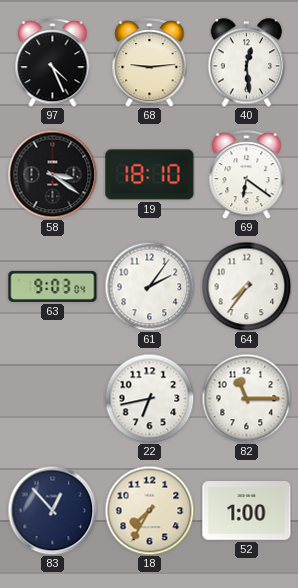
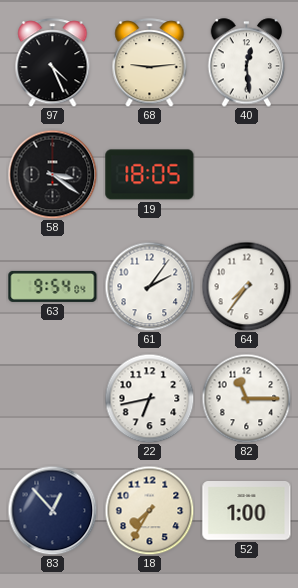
19: 18:10 -> 18:05 (150, 175)
69: 6:21 -> none (247, 175)
63: 9:03 -> 9:54 (53, 286)
